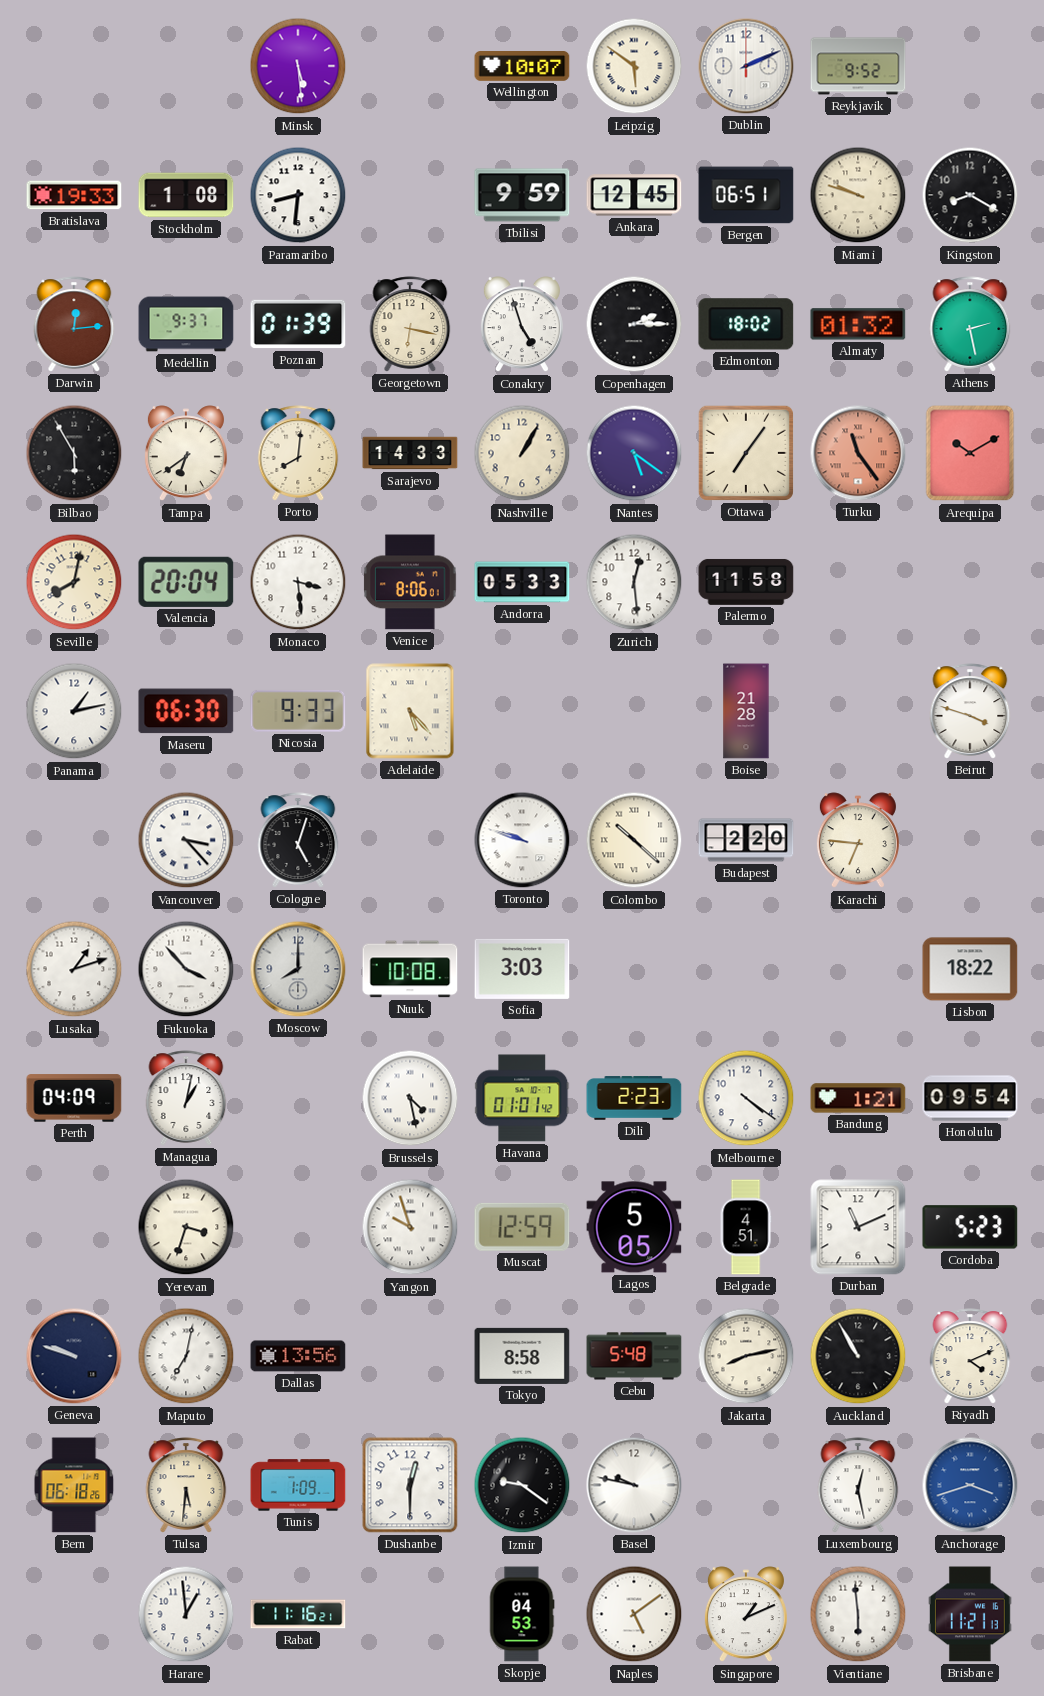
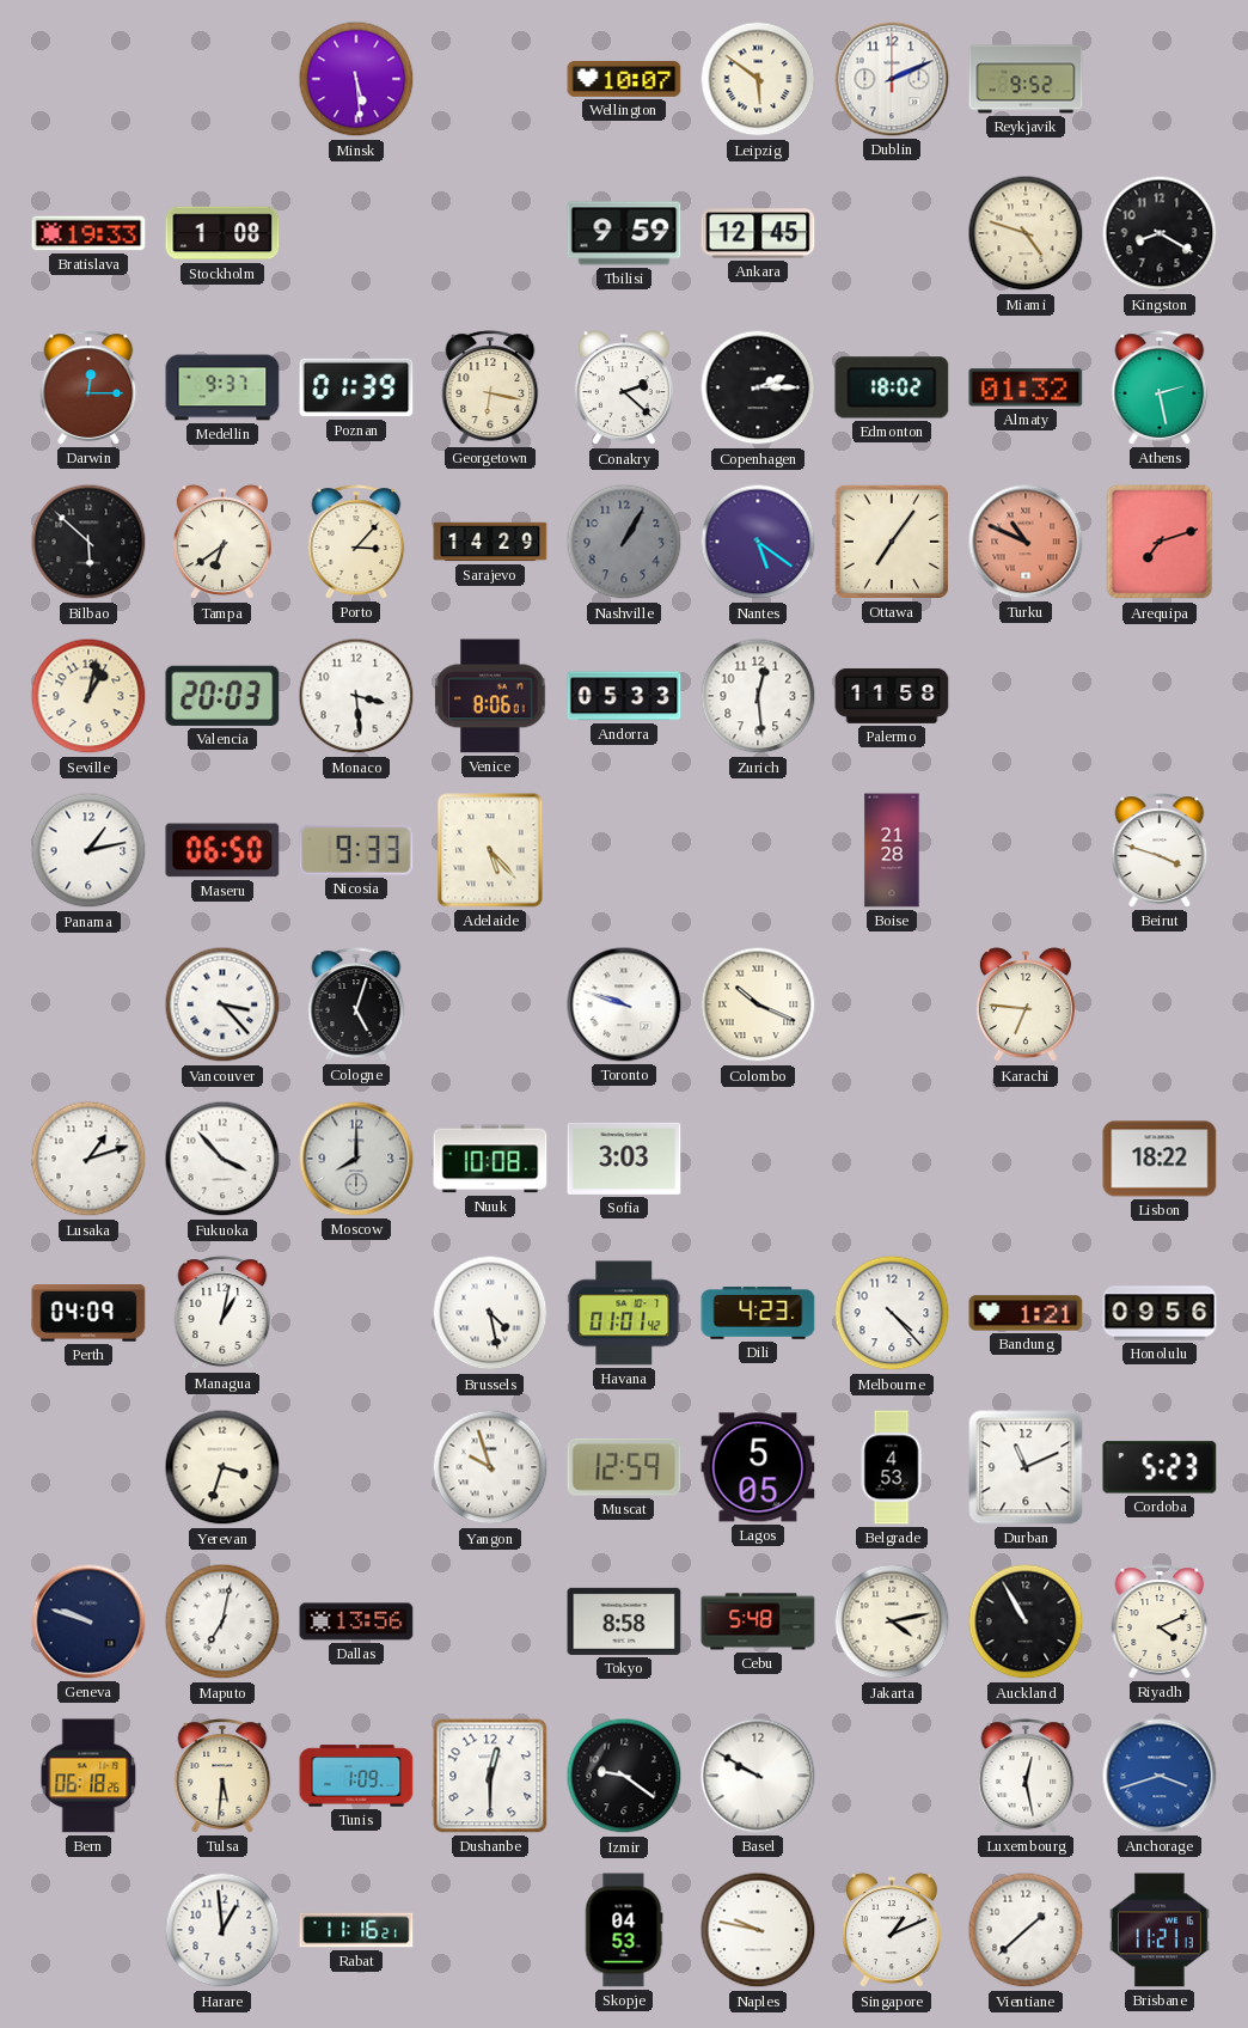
Paramaribo: 8:31 -> none (298, 195)
Bergen: 06:51 -> none (746, 195)
Miami: 9:48 -> 4:48 (1026, 233)
Darwin: 12:14 -> 12:15 (88, 387)
Conakry: 4:57 -> 2:22 (624, 389)
Bilbao: 5:55 -> 5:52 (88, 542)
Porto: 8:01 -> 3:07 (356, 542)
Sarajevo: 14:33 -> 14:29 (490, 542)
Nashville dial: cream -> grey (624, 542)
Turku: 11:24 -> 10:49 (1026, 542)
Arequipa: 10:10 -> 7:12 (1160, 542)
Seville: 8:02 -> 1:02 (88, 696)
Valencia: 20:04 -> 20:03 (222, 696)
Maseru: 06:30 -> 06:50 (222, 850)
Colombo: 10:22 -> 10:19 (758, 1004)
Budapest: 2:20 -> none (746, 840)
Dili: 2:23 -> 4:23 (758, 1313)
Melbourne: 4:21 -> 4:23 (892, 1313)
Honolulu: 09:54 -> 09:56 (1160, 1313)
Belgrade: 4:51 -> 4:53 (892, 1467)
Jakarta: 8:13 -> 4:13 (892, 1621)
Basel: 9:47 -> 9:50 (758, 1776)
Naples: 5:09 -> 9:47 (758, 1930)
Vientiane: 5:59 -> 1:38 (1026, 1930)
